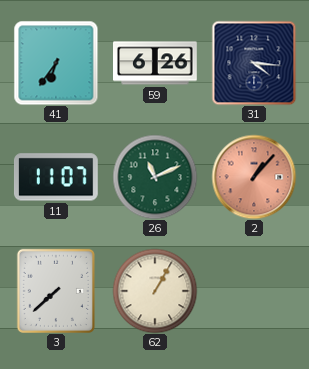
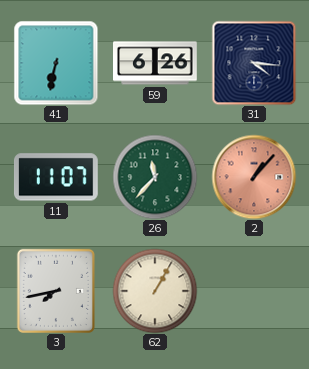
41: 6:36 -> 6:32 (56, 63)
26: 11:11 -> 11:37 (155, 177)
3: 7:38 -> 7:43 (56, 291)
